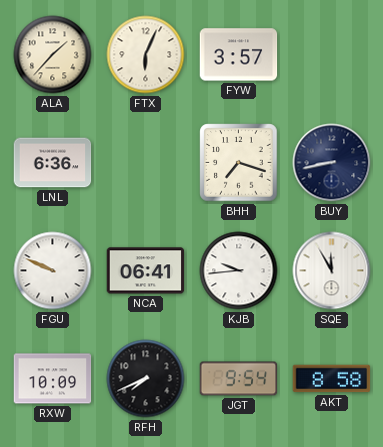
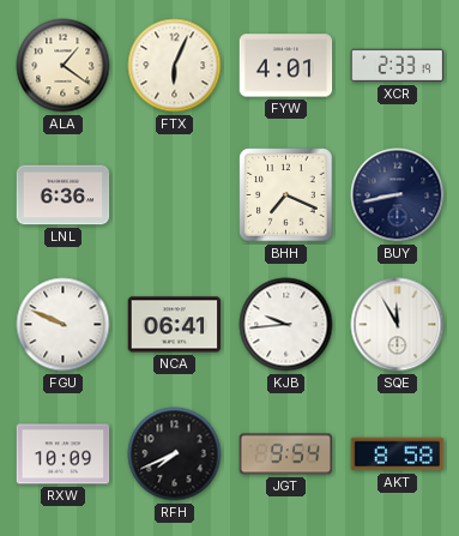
ALA: 1:37 -> 1:21 (64, 66)
FYW: 3:57 -> 4:01 (286, 66)
XCR: none -> 2:33 (398, 66)
BHH: 7:18 -> 7:19 (286, 195)
